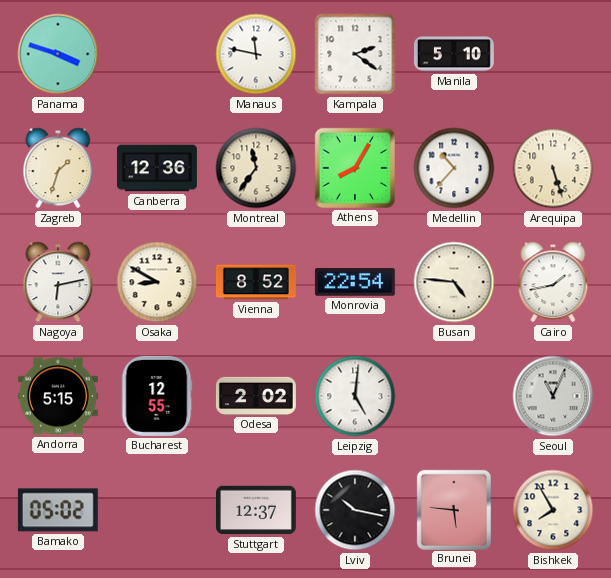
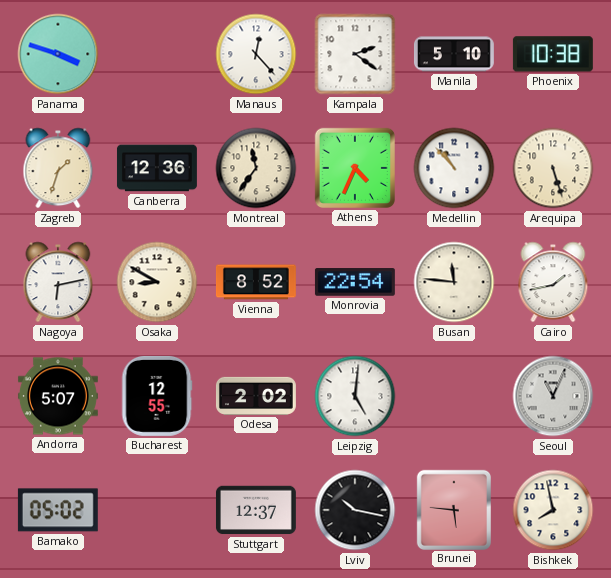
Manaus: 11:47 -> 12:23 (256, 54)
Phoenix: none -> 10:38 (553, 54)
Athens: 8:05 -> 4:34 (355, 168)
Medellin: 10:37 -> 10:53 (454, 168)
Busan: 4:46 -> 11:46 (454, 282)
Andorra: 5:15 -> 5:07 (58, 396)
Bishkek: 7:55 -> 7:58 (553, 510)
